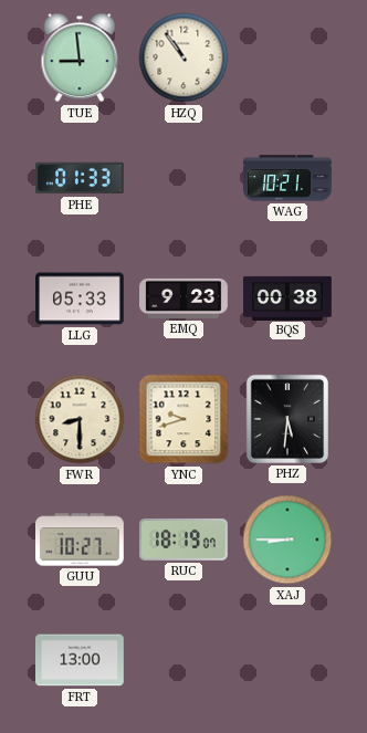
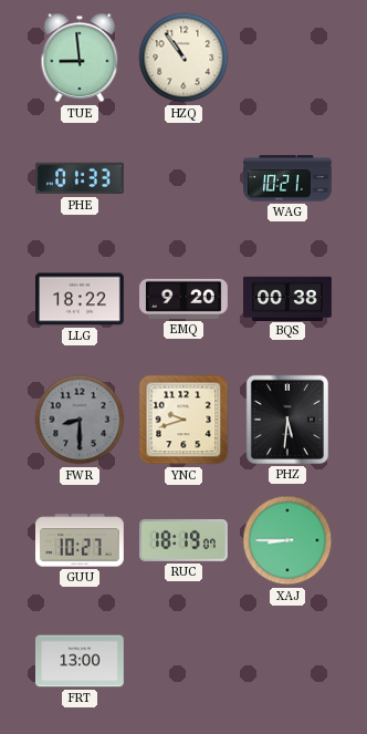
LLG: 05:33 -> 18:22 (81, 299)
EMQ: 9:23 -> 9:20 (185, 299)
FWR dial: cream -> grey (80, 420)
